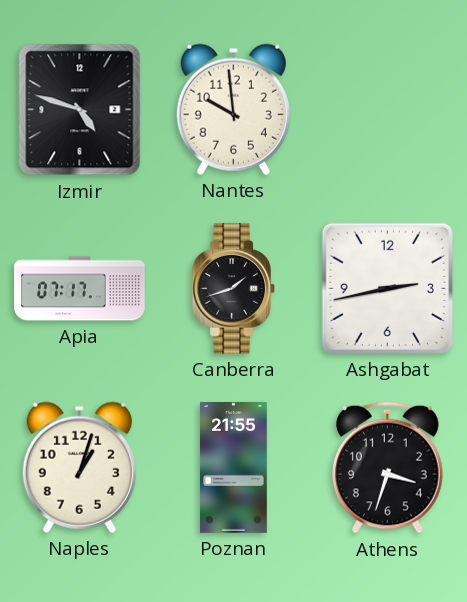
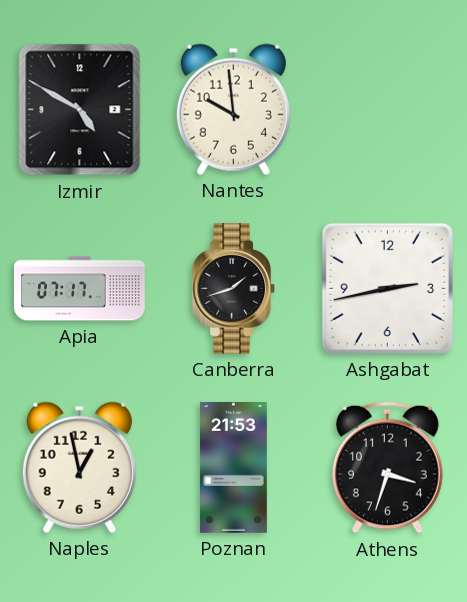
Izmir: 4:48 -> 4:50 (80, 110)
Naples: 1:03 -> 12:58 (79, 467)
Poznan: 21:55 -> 21:53 (233, 468)
